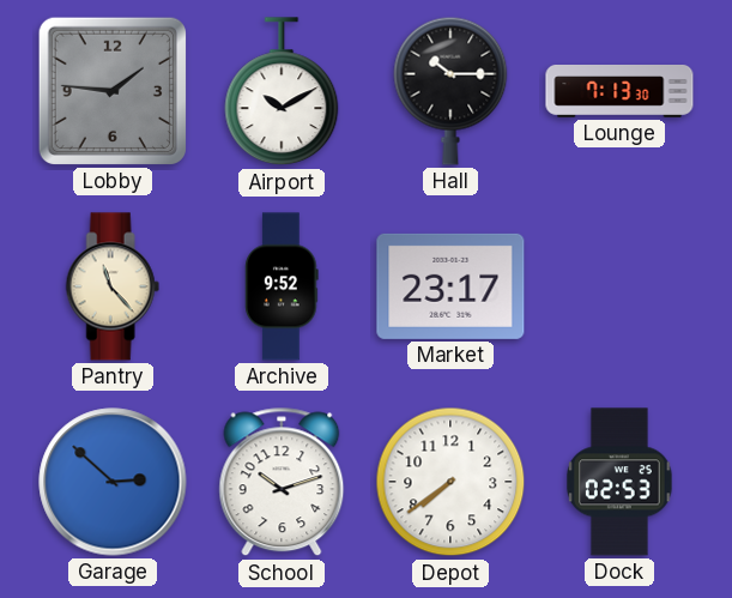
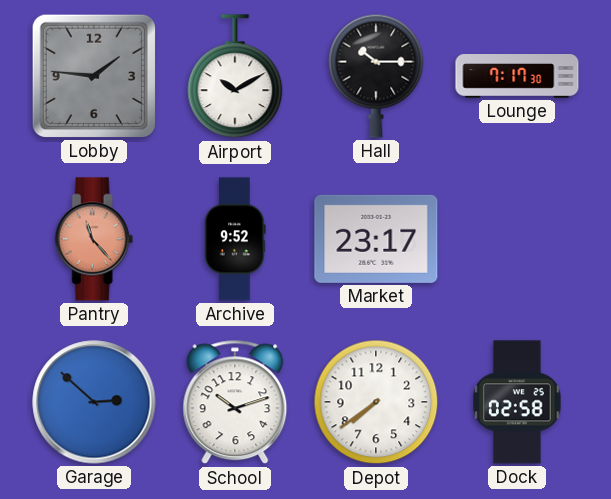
Lounge: 7:13 -> 7:17 (517, 76)
Pantry dial: cream -> salmon (94, 239)
Dock: 02:53 -> 02:58 (518, 402)
